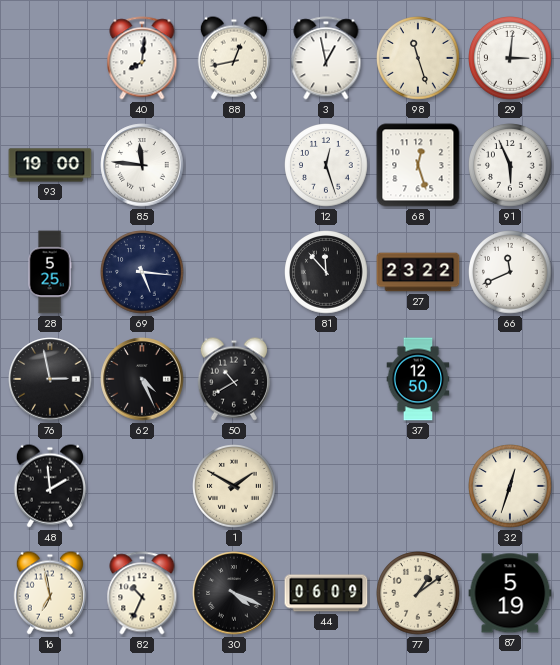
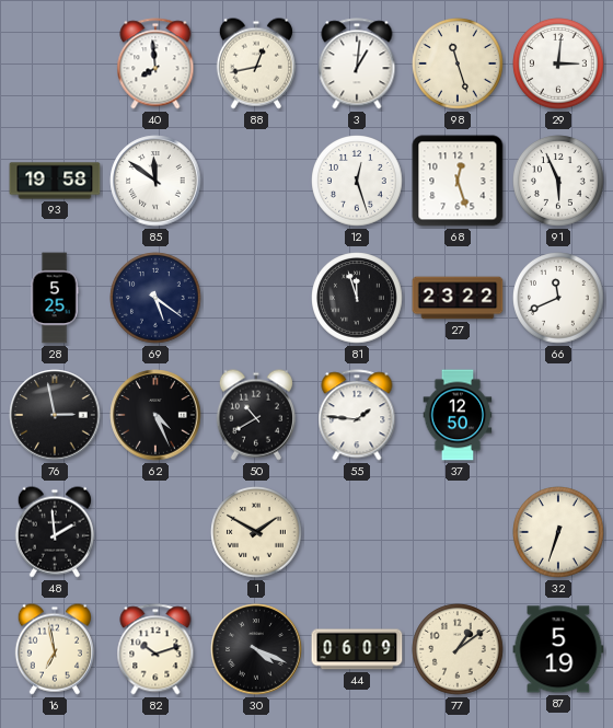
40: 8:01 -> 7:59 (155, 63)
3: 12:58 -> 1:01 (357, 63)
93: 19:00 -> 19:58 (55, 181)
85: 11:46 -> 11:51 (155, 181)
69: 5:16 -> 5:21 (155, 298)
81: 11:53 -> 11:57 (357, 298)
55: none -> 1:46 (357, 415)
32: 12:33 -> 6:33 (558, 532)
82: 10:34 -> 10:12 (155, 649)
